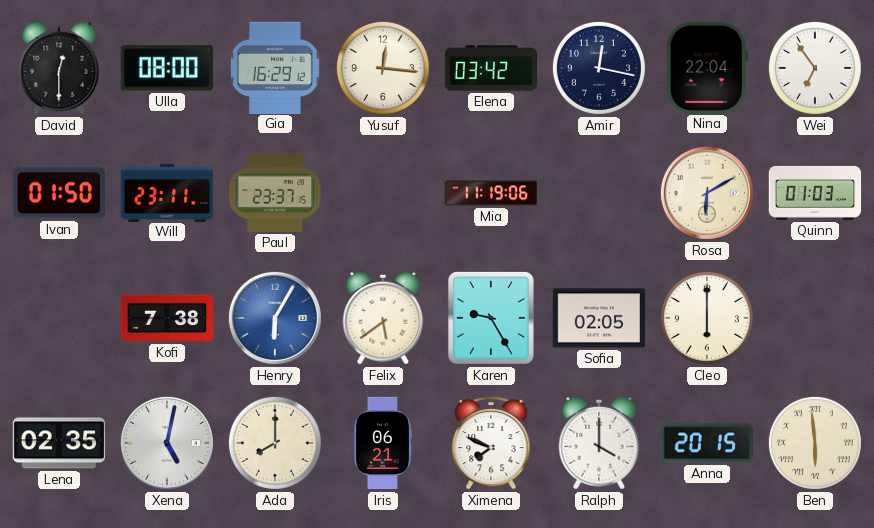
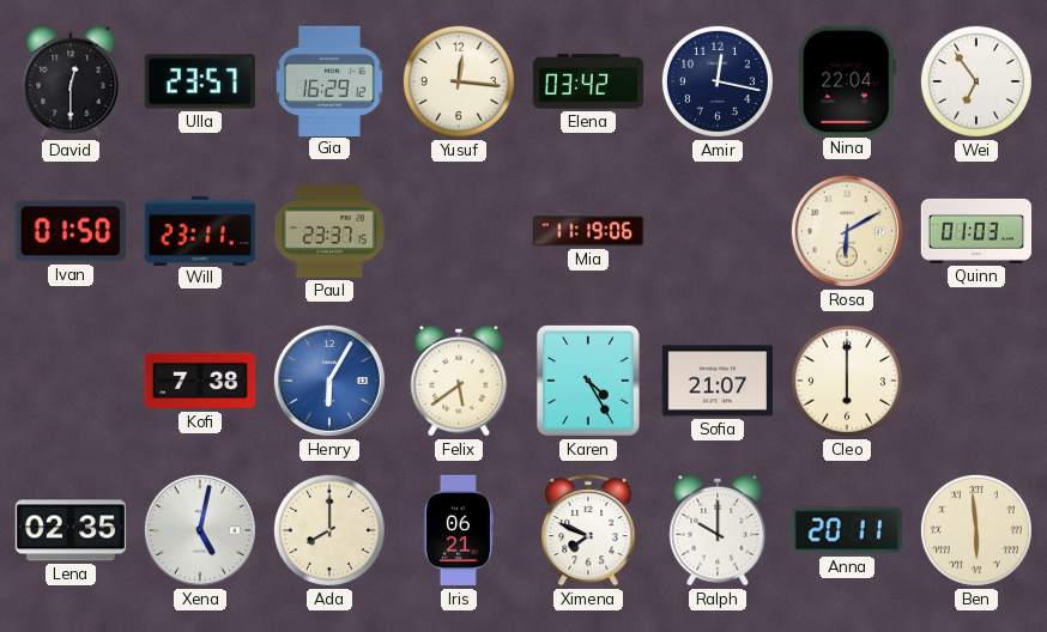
Ulla: 08:00 -> 23:57 (200, 81)
Karen: 9:25 -> 4:25 (588, 381)
Sofia: 02:05 -> 21:07 (718, 381)
Ralph: 4:00 -> 10:00 (718, 530)
Anna: 20:15 -> 20:11 (847, 530)
